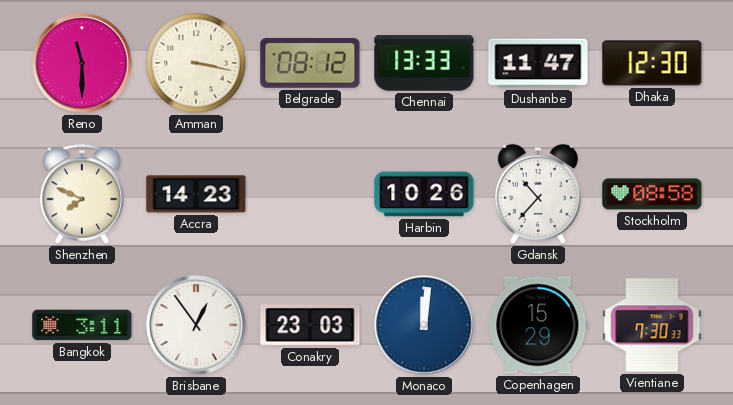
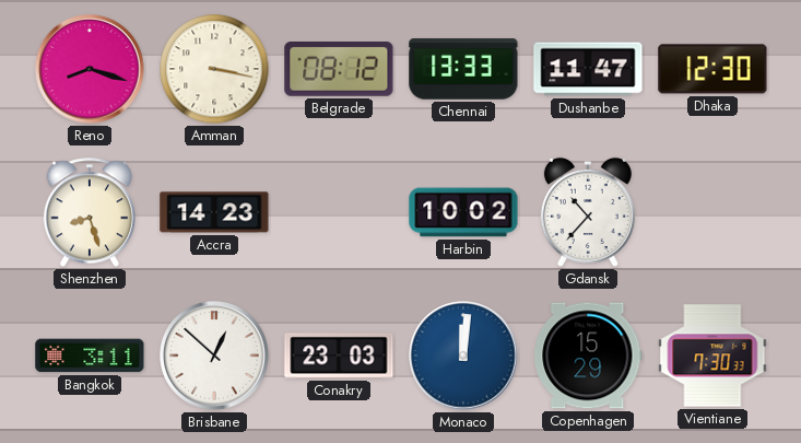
Reno: 11:30 -> 8:18 (90, 69)
Shenzhen: 7:49 -> 8:27 (89, 212)
Harbin: 10:26 -> 10:02 (463, 212)
Stockholm: 08:58 -> none (652, 194)
Brisbane: 12:54 -> 12:52 (214, 355)
